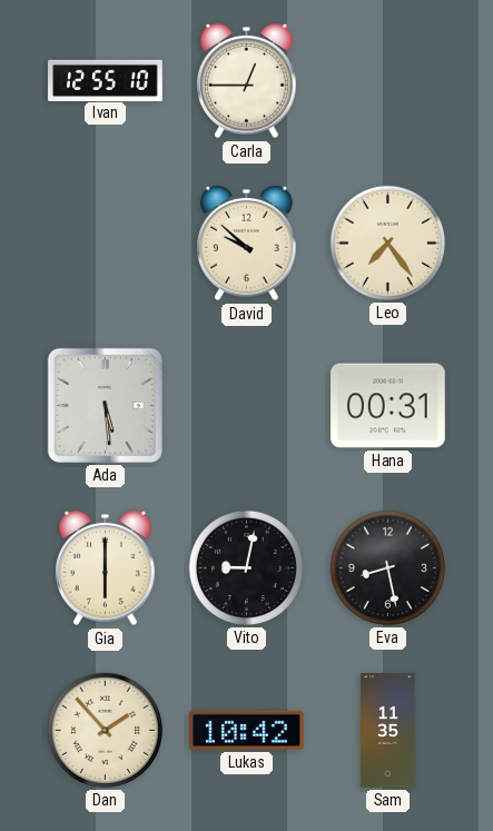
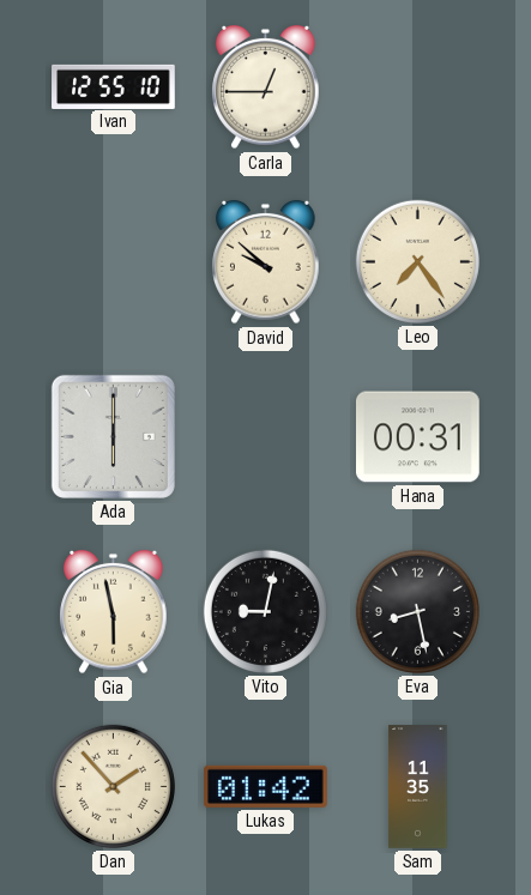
Ada: 5:29 -> 6:00 (113, 436)
Gia: 6:00 -> 5:58 (114, 612)
Lukas: 10:42 -> 01:42 (266, 786)
